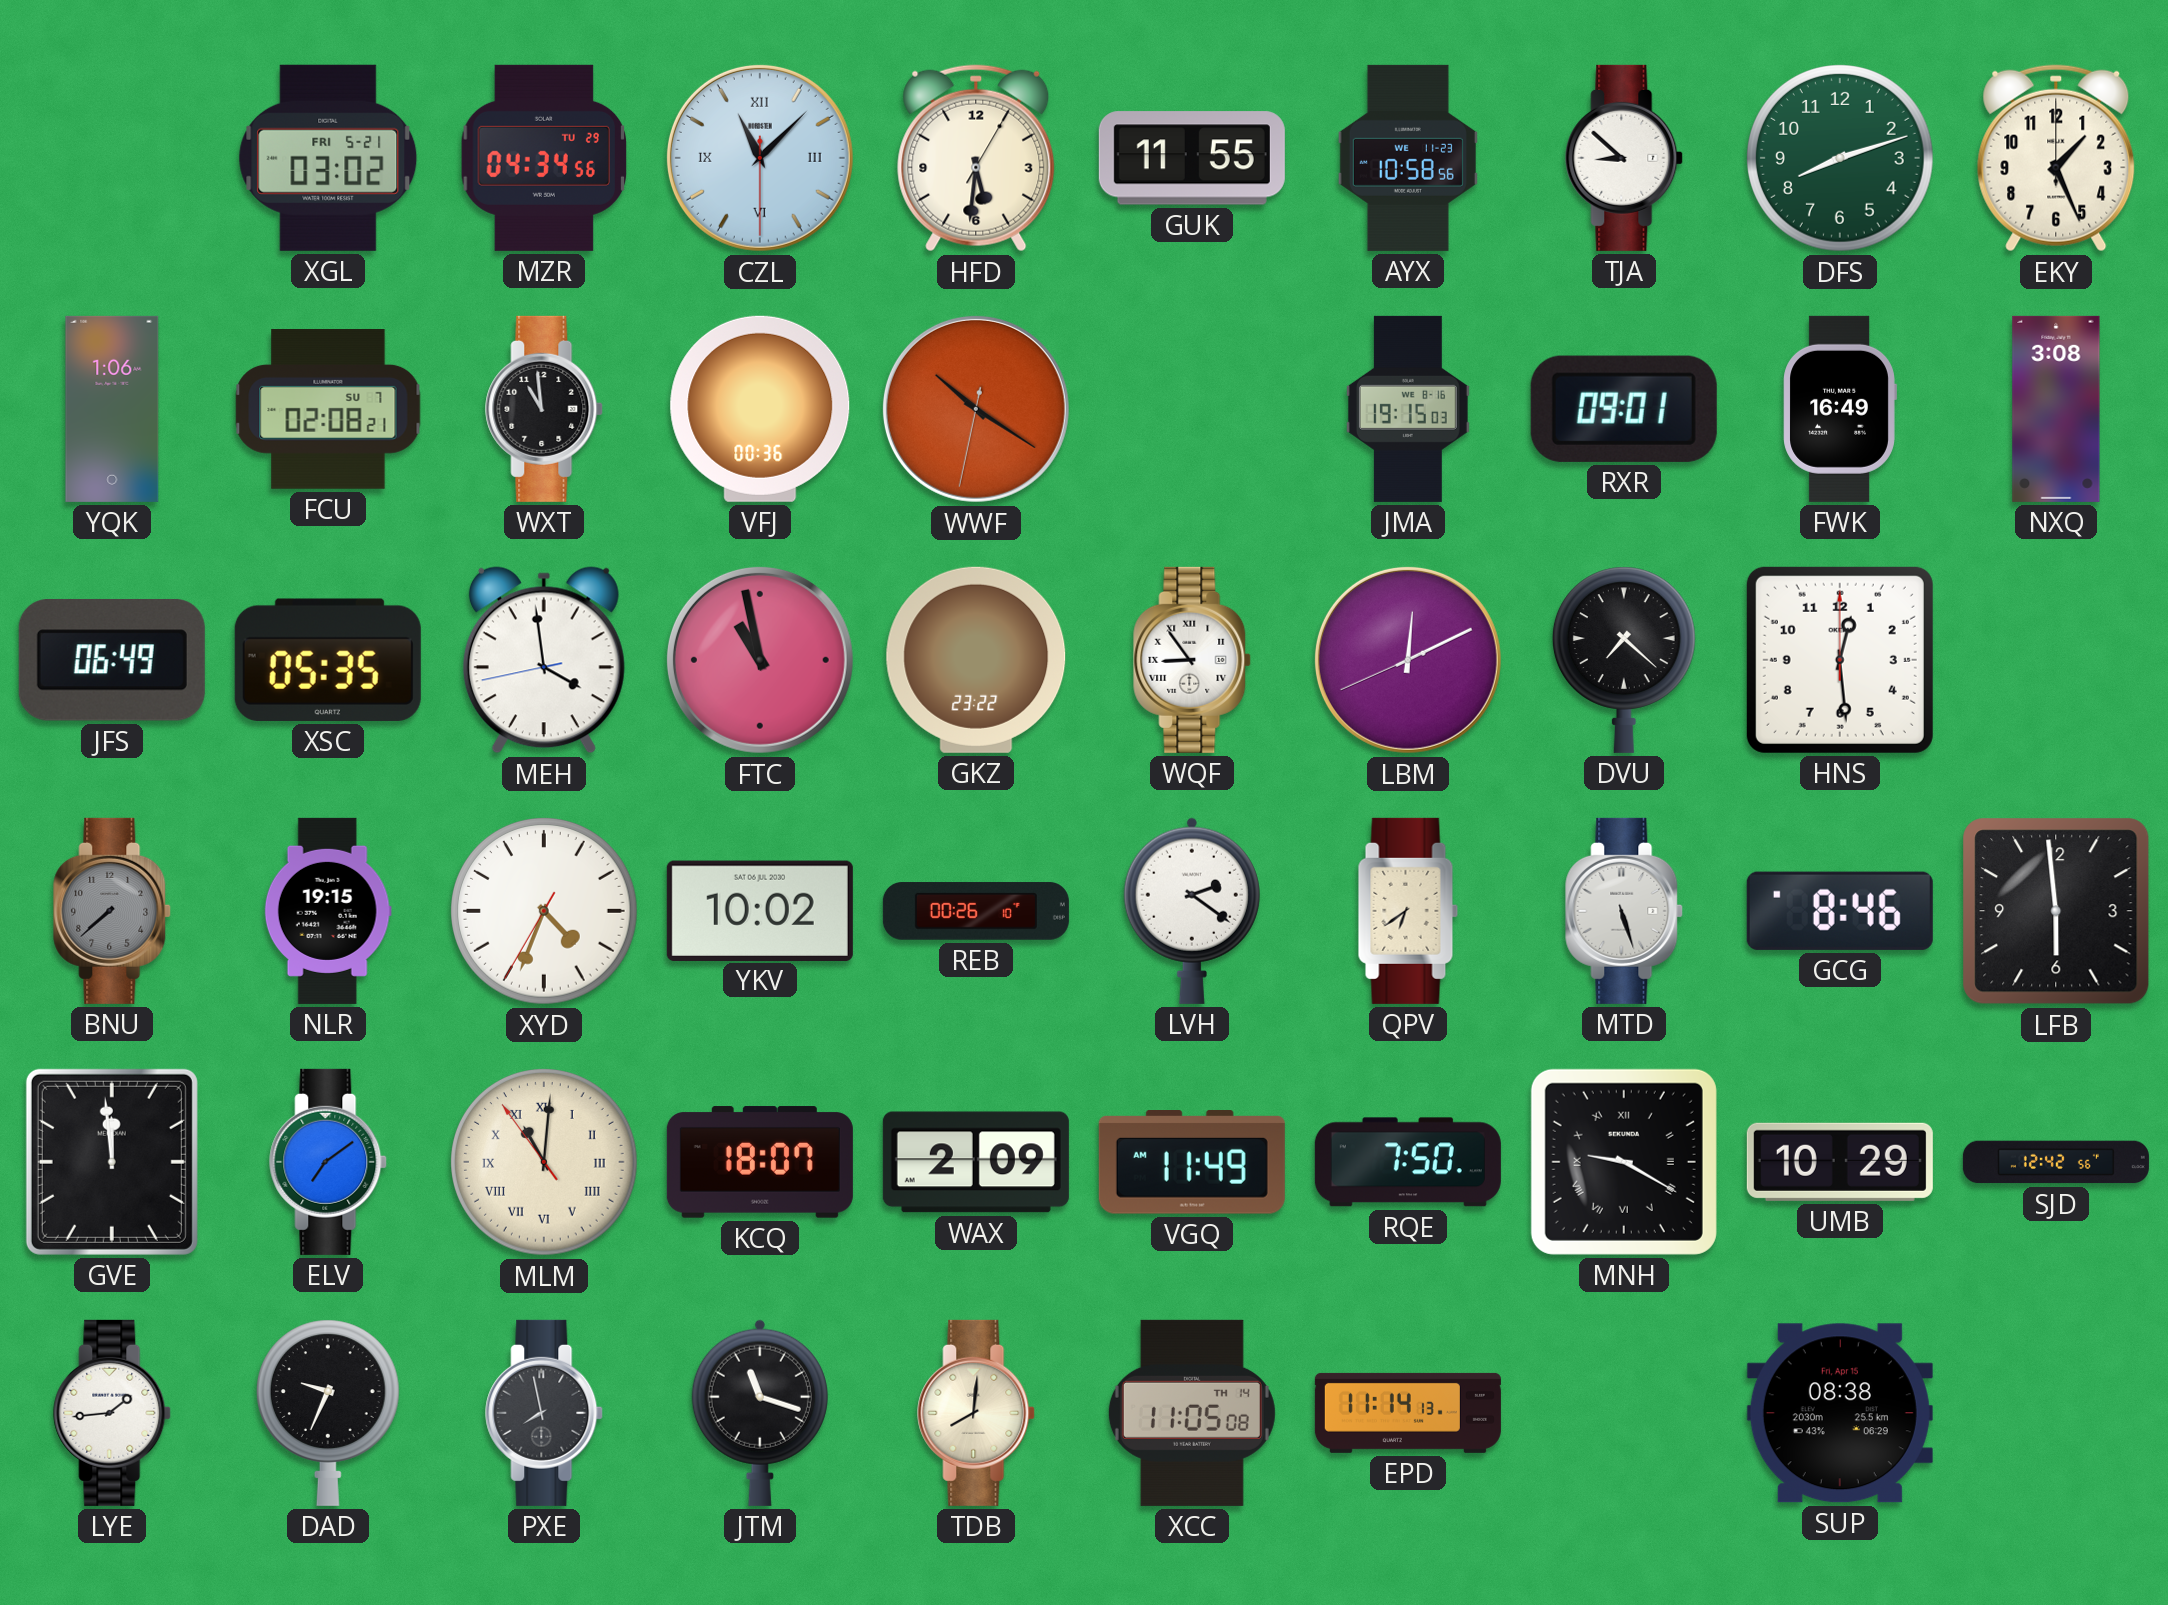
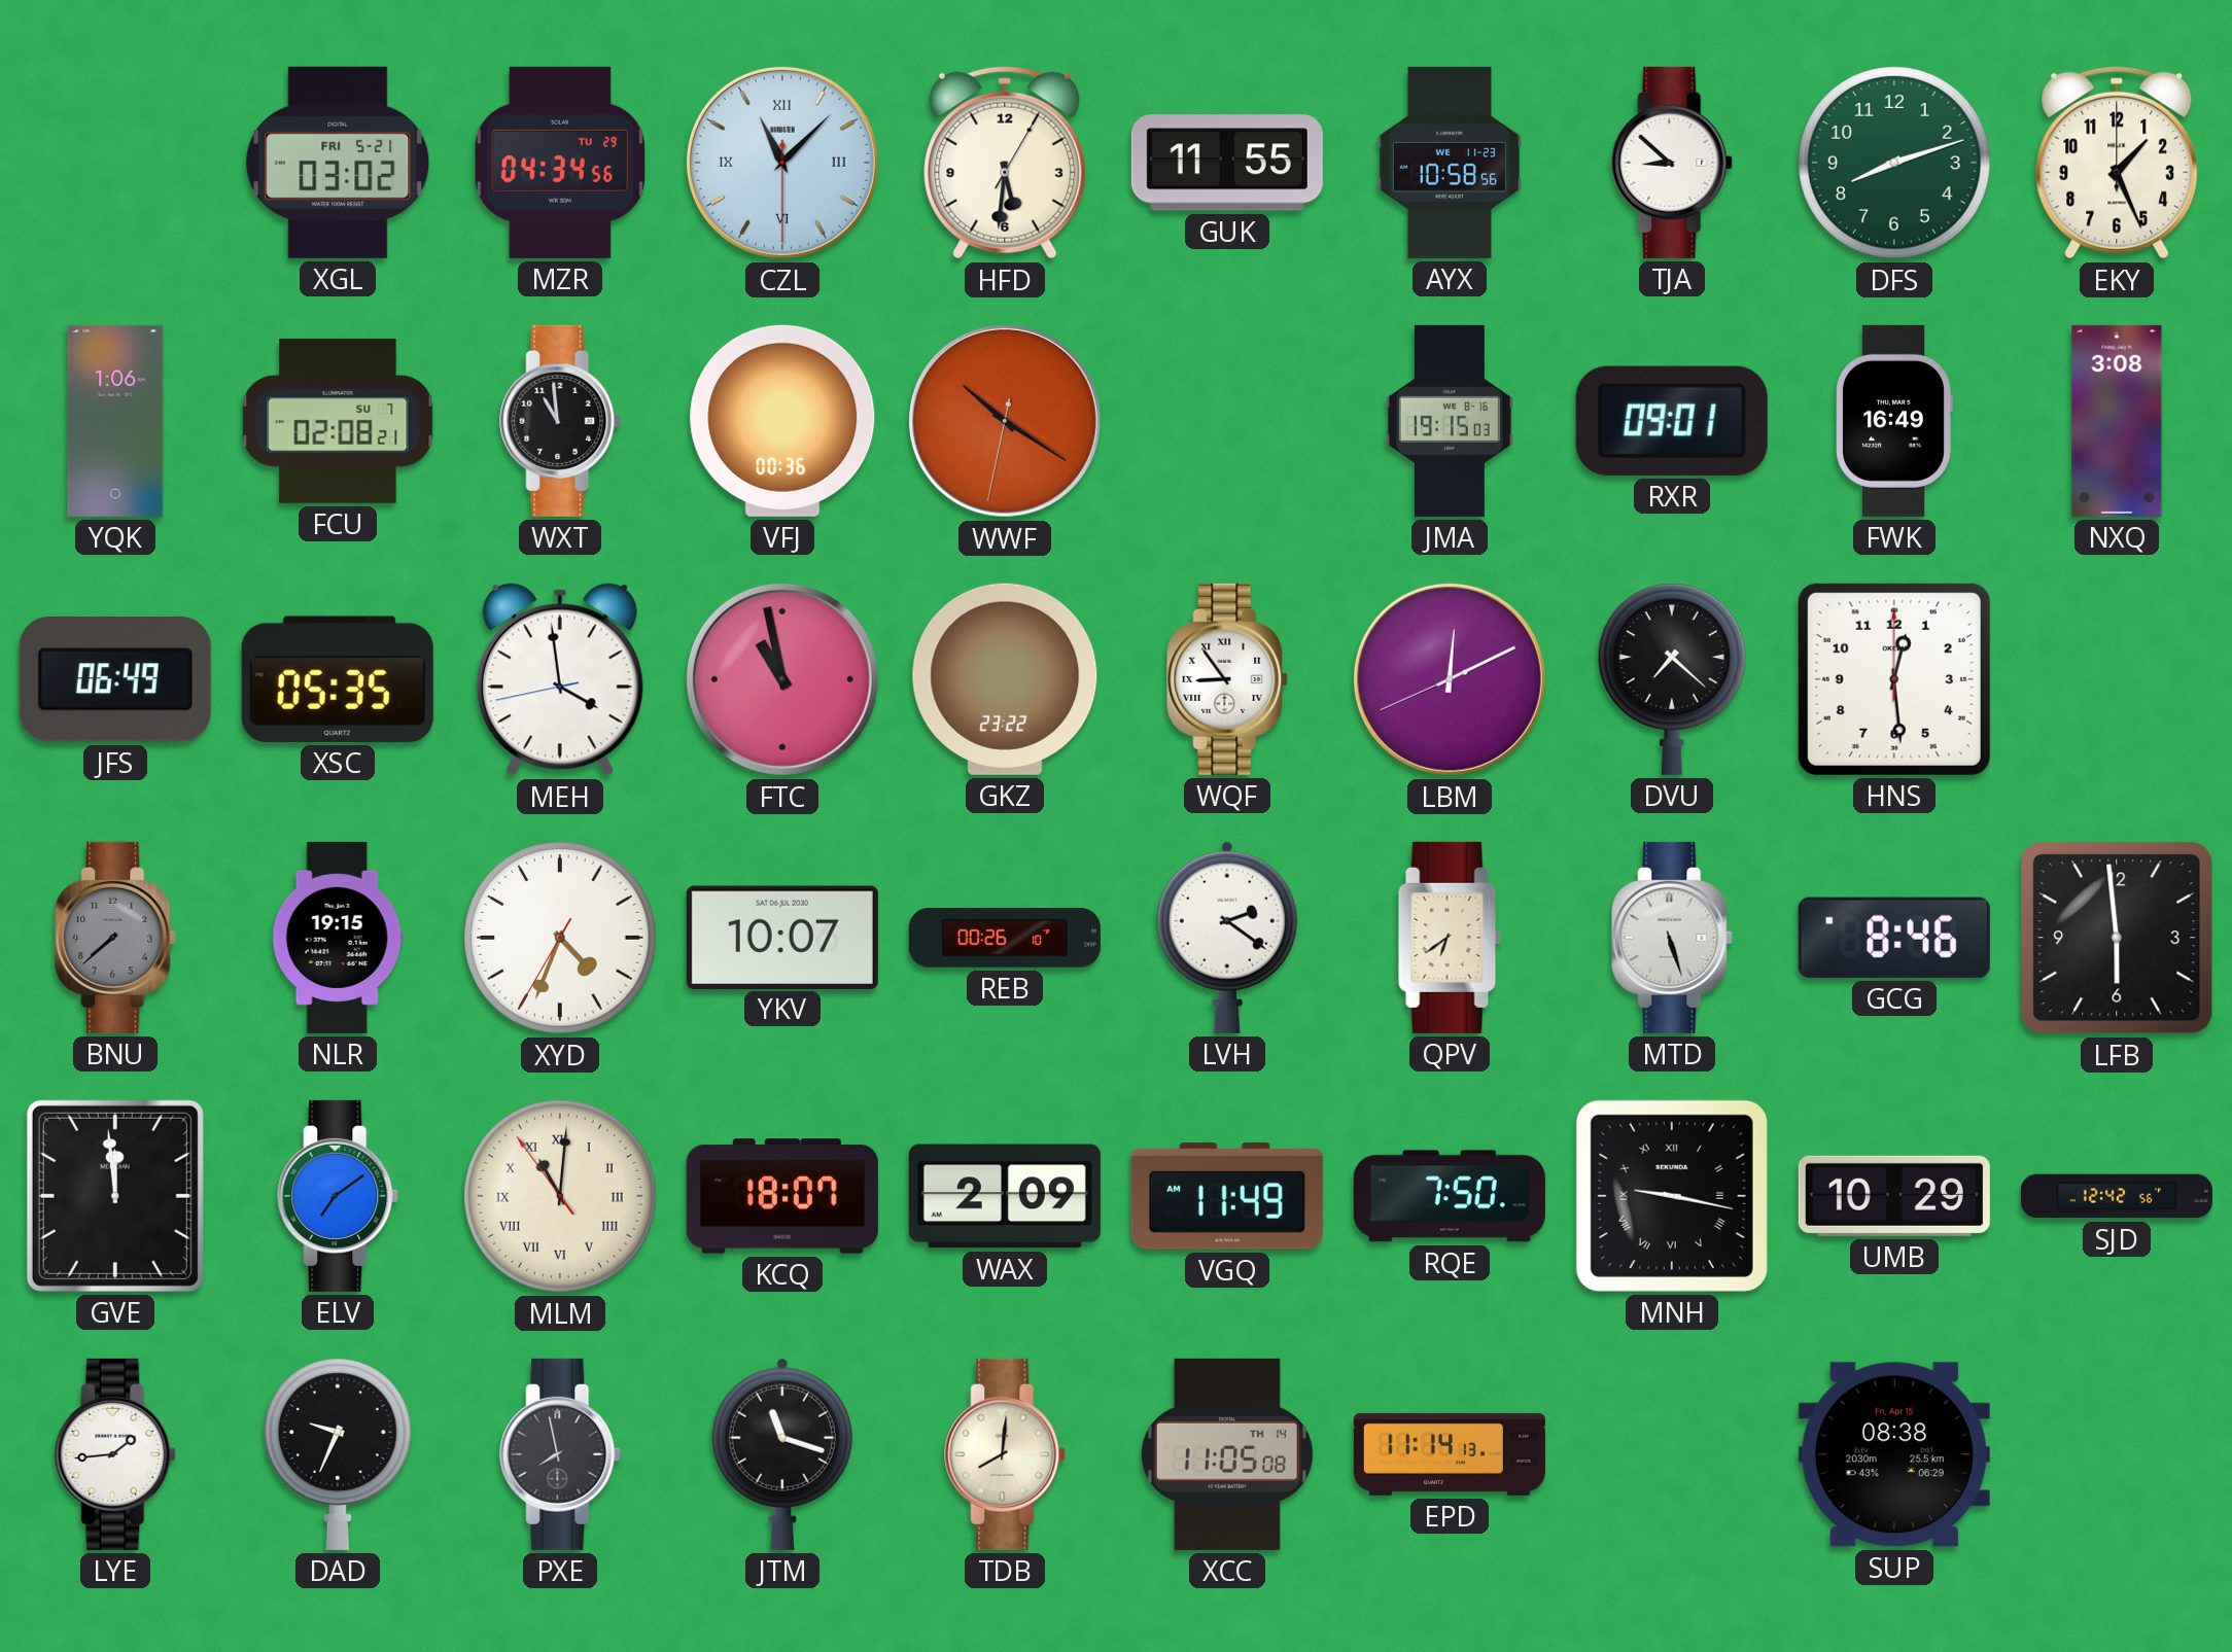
YKV: 10:02 -> 10:07 (782, 937)
MNH: 9:20 -> 9:17 (1672, 1196)
